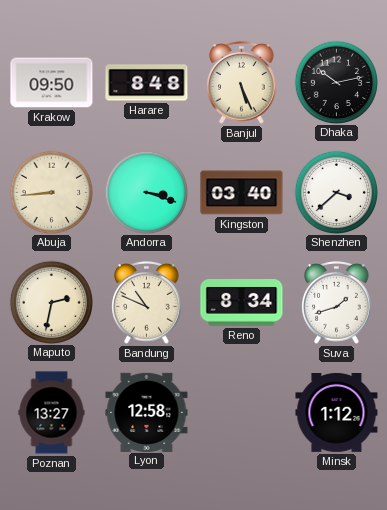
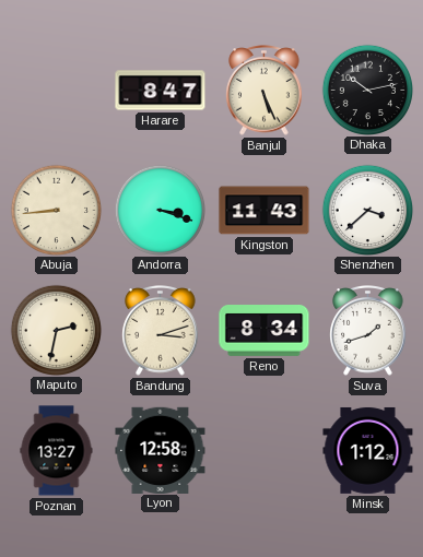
Krakow: 09:50 -> none (52, 83)
Harare: 8:48 -> 8:47 (161, 91)
Kingston: 03:40 -> 11:43 (265, 211)
Bandung: 10:49 -> 3:12 (161, 331)
